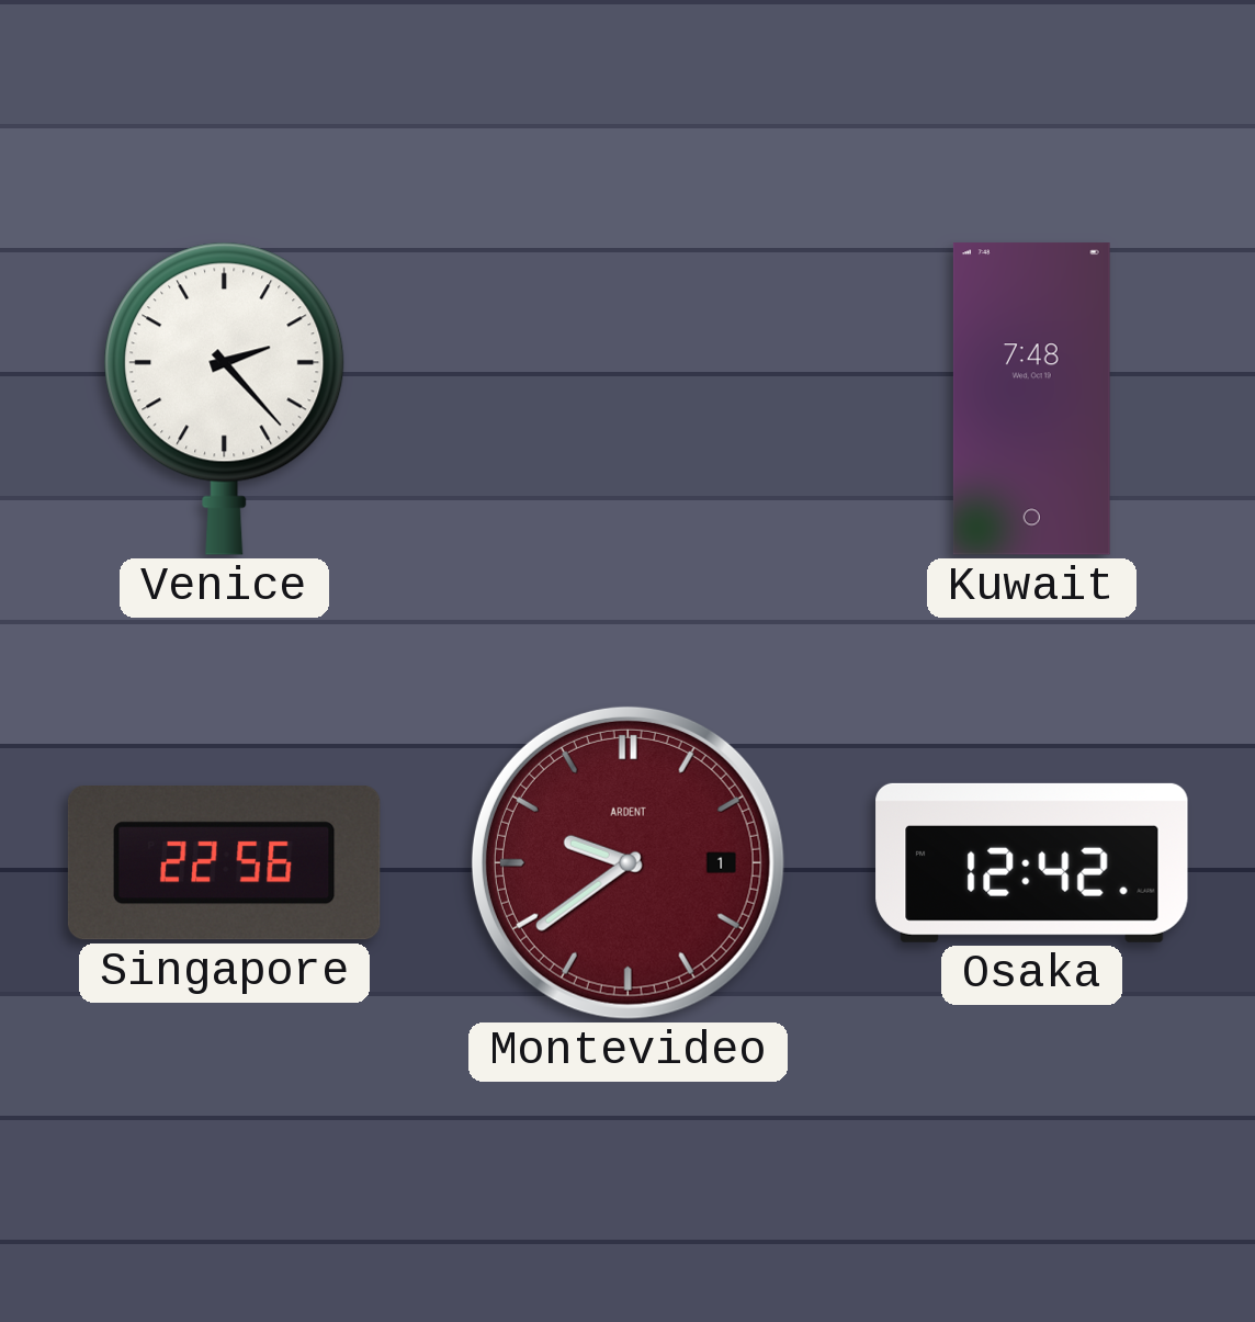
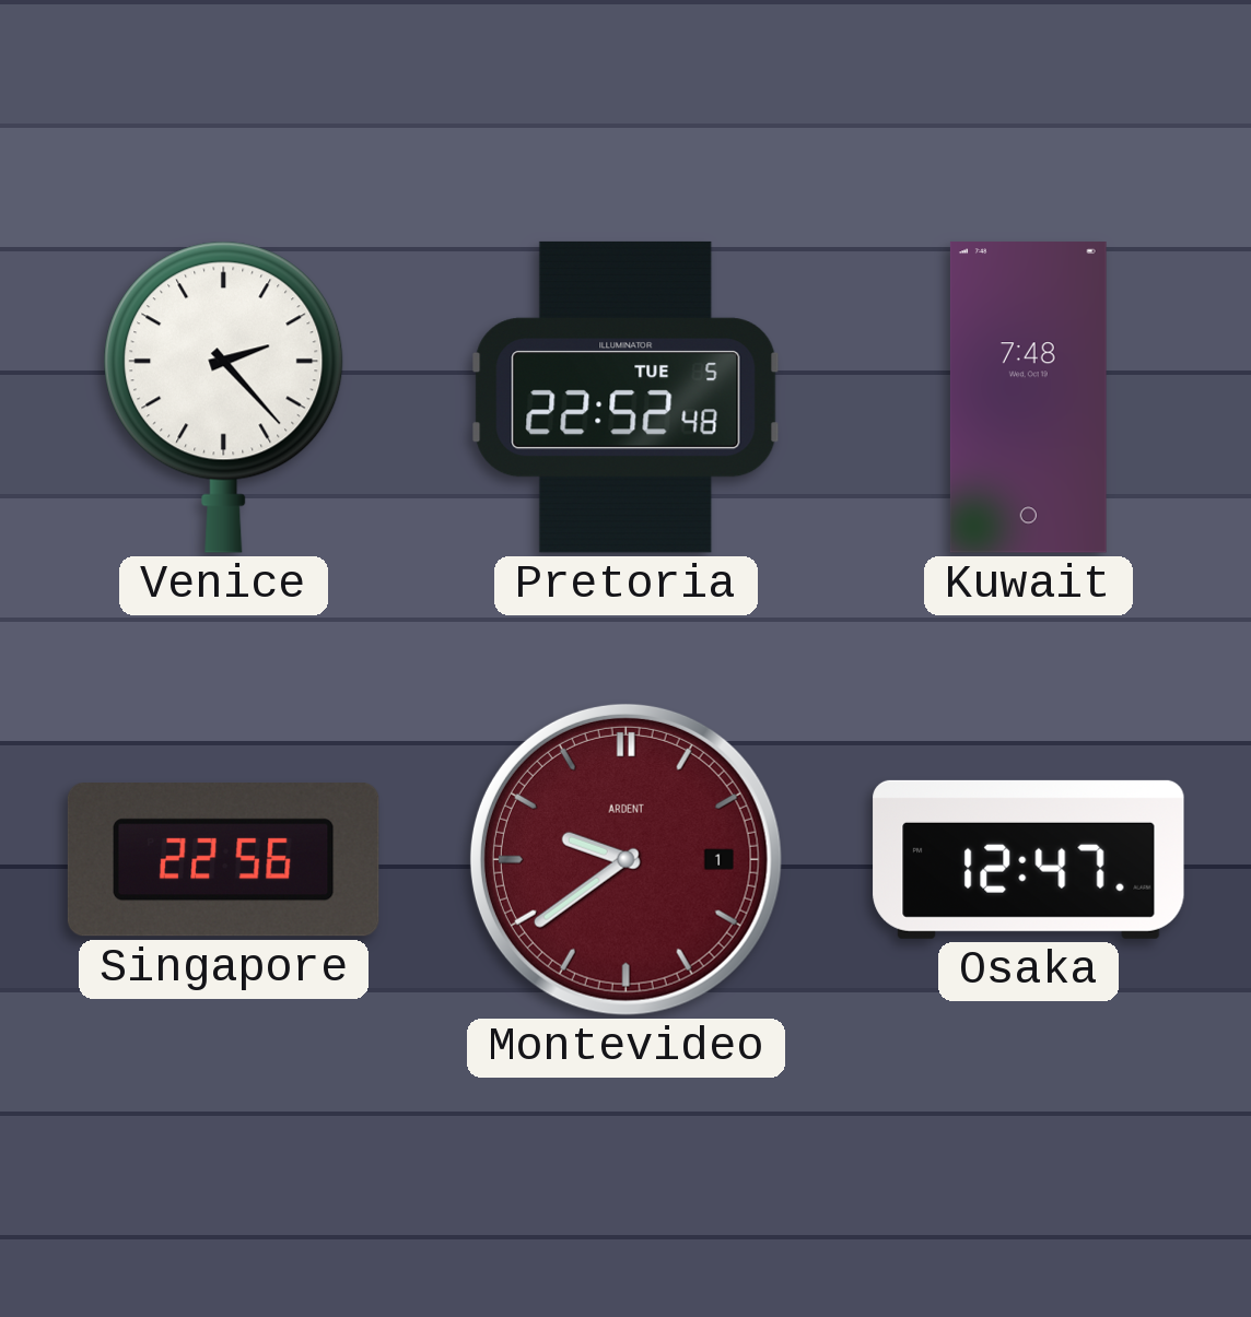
Pretoria: none -> 22:52 (627, 397)
Osaka: 12:42 -> 12:47 (1029, 859)
